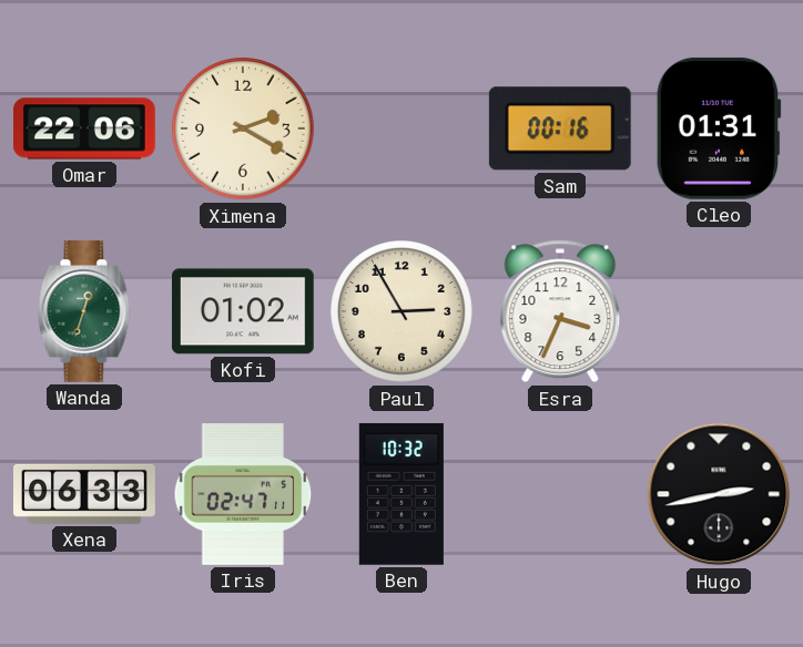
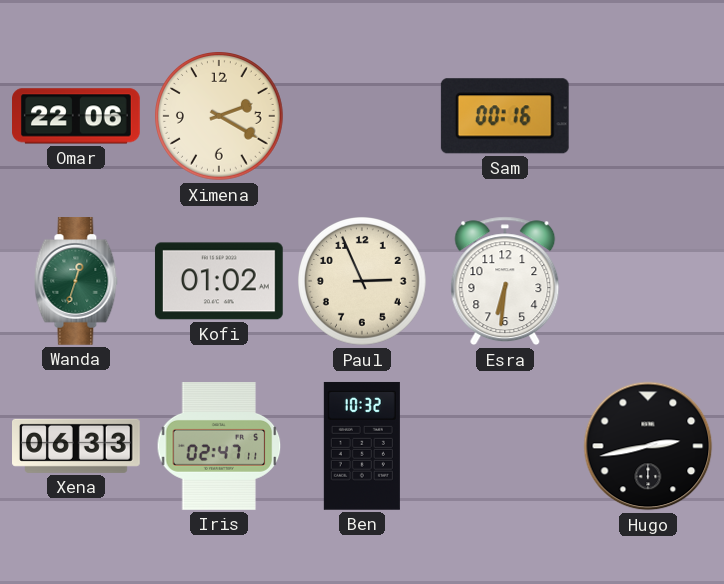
Cleo: 01:31 -> none (719, 129)
Paul: 2:55 -> 2:56 (363, 282)
Esra: 3:34 -> 6:31 (505, 281)
